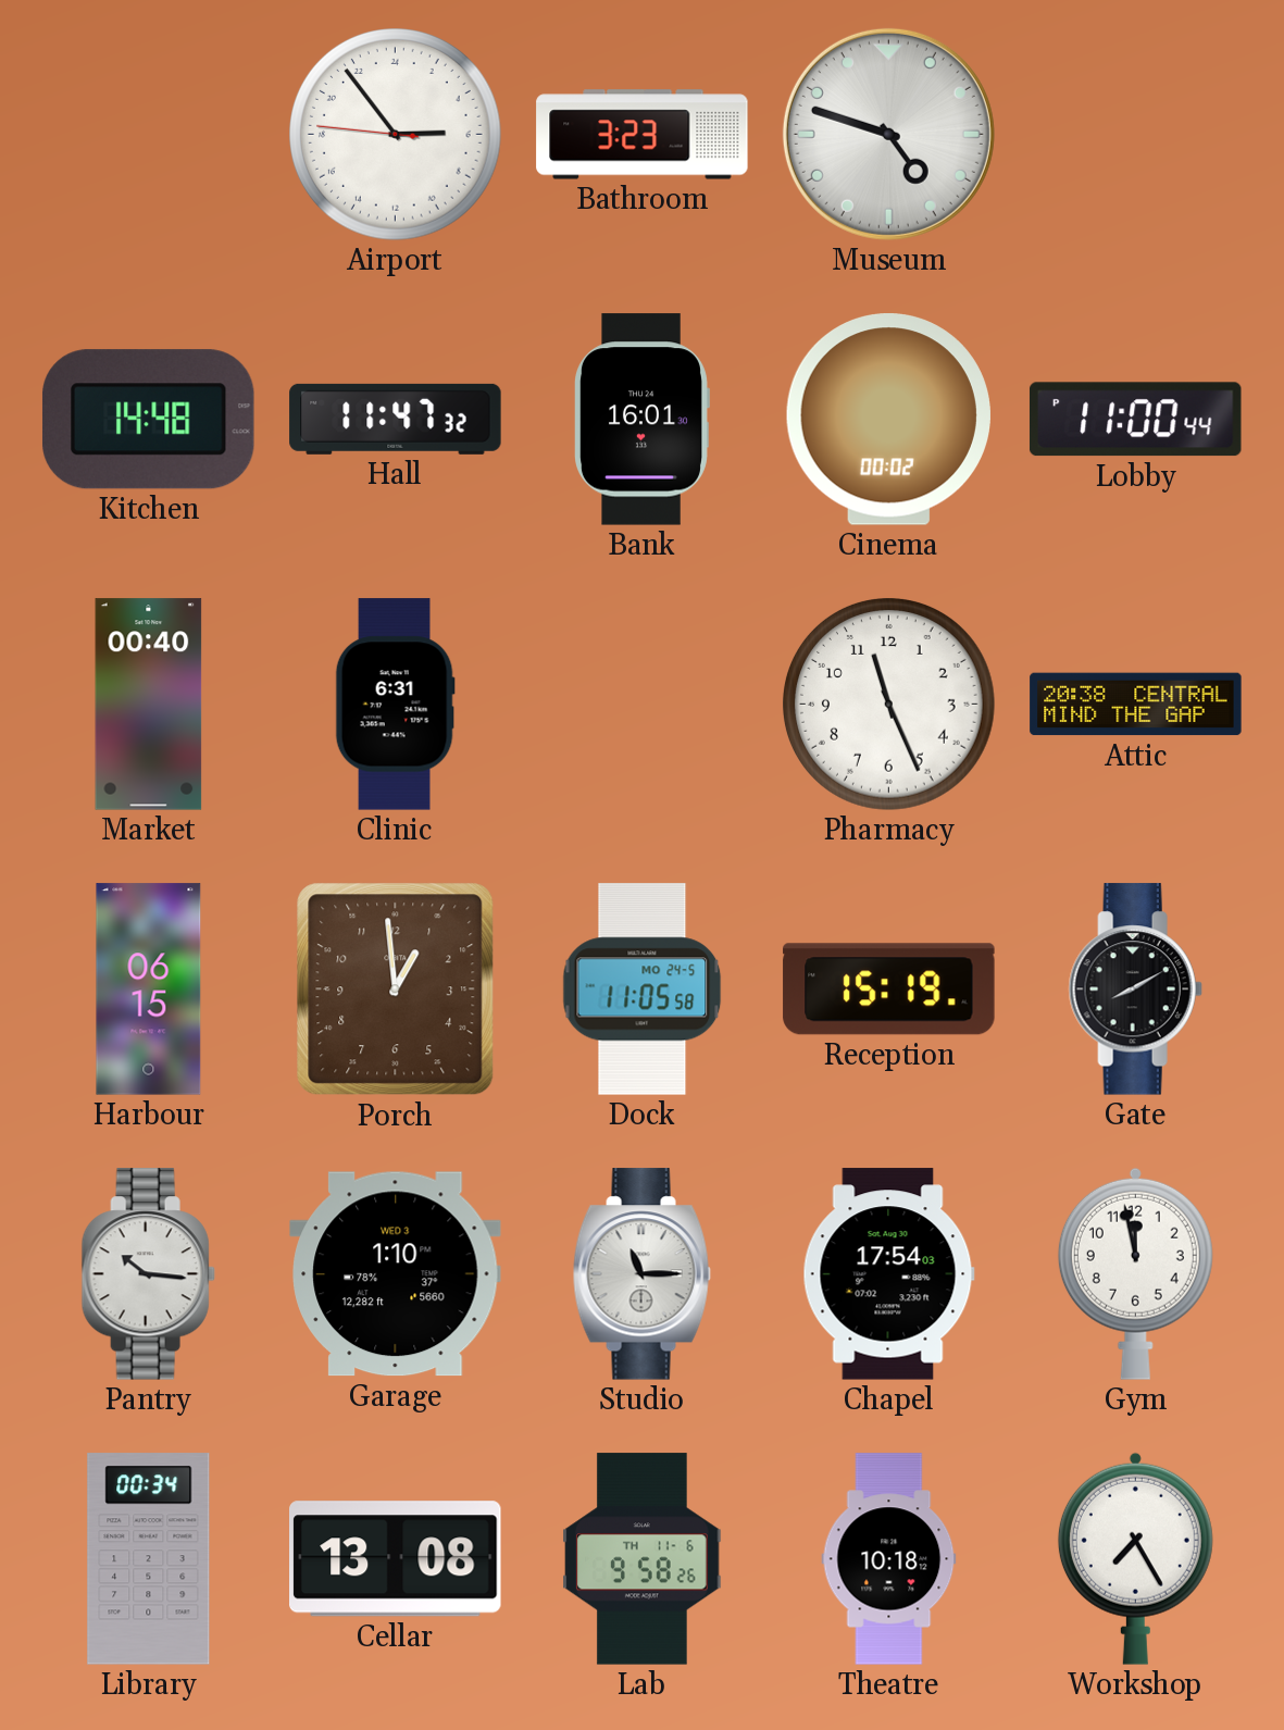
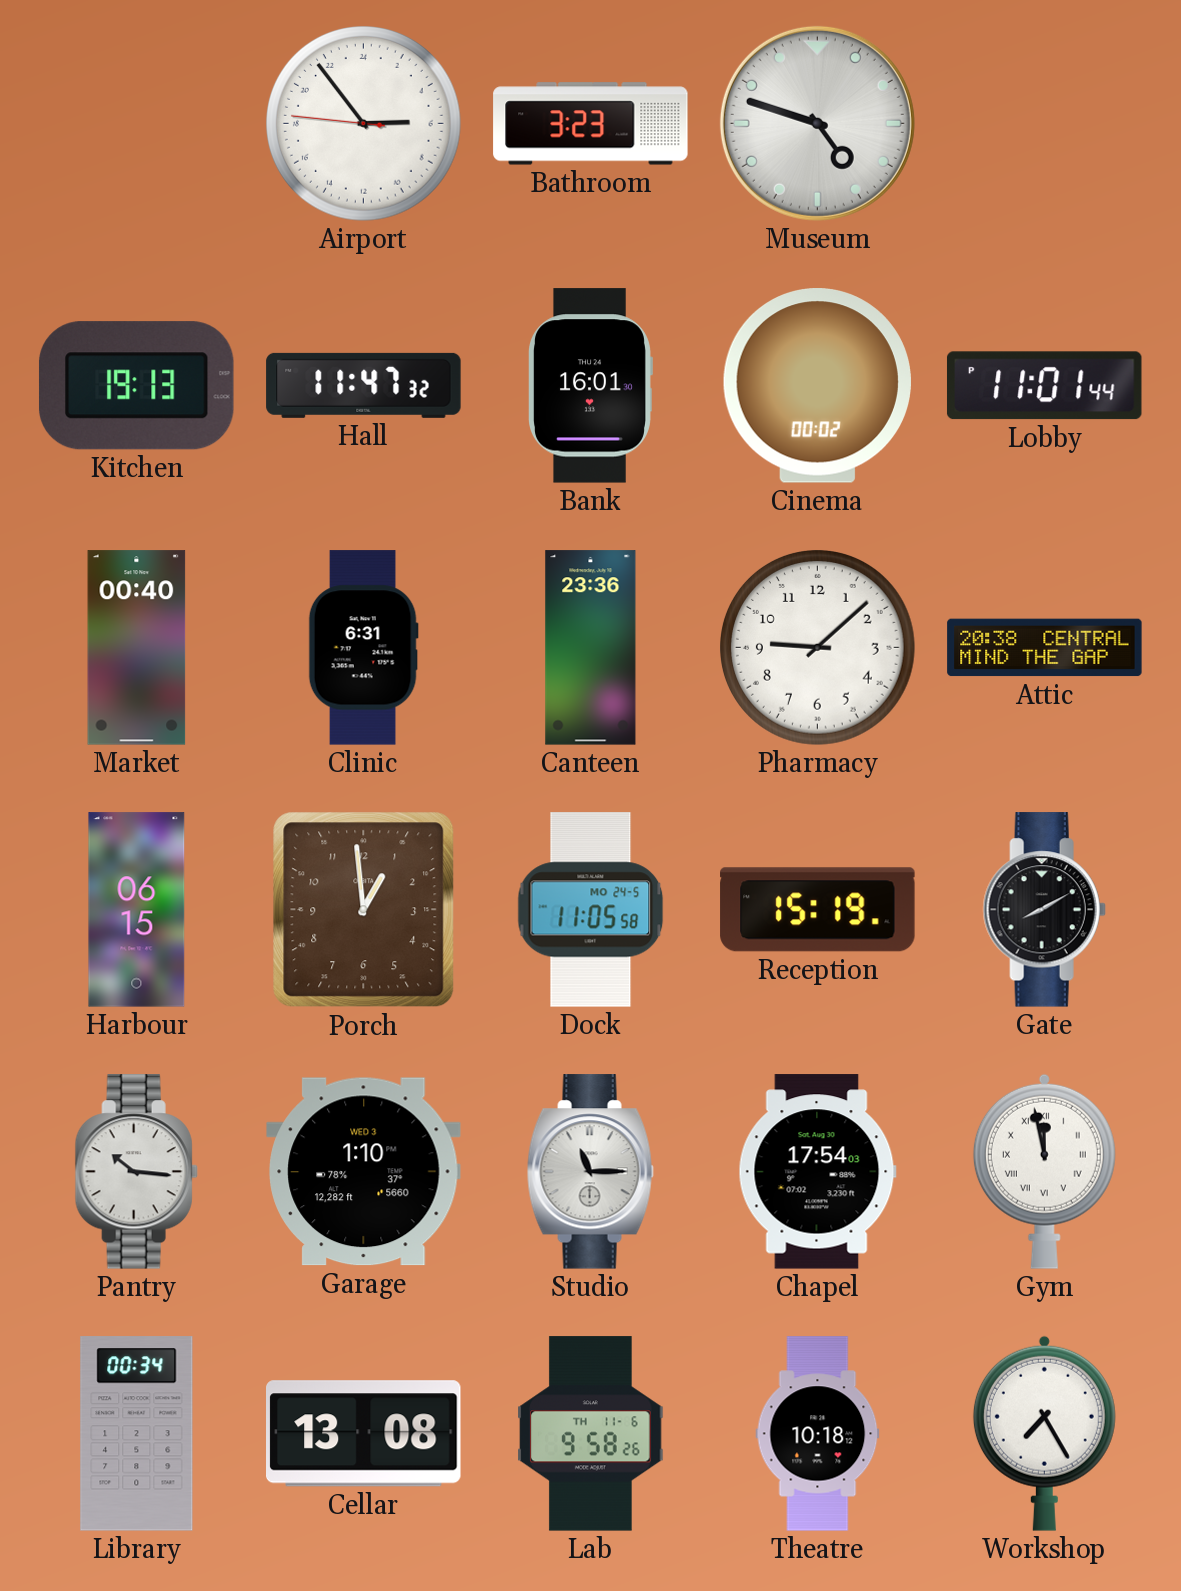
Kitchen: 14:48 -> 19:13 (136, 386)
Lobby: 11:00 -> 11:01 (1044, 386)
Canteen: none -> 23:36 (591, 648)
Pharmacy: 11:26 -> 9:08 (818, 648)
Gym numerals: Arabic -> Roman (1044, 1171)
